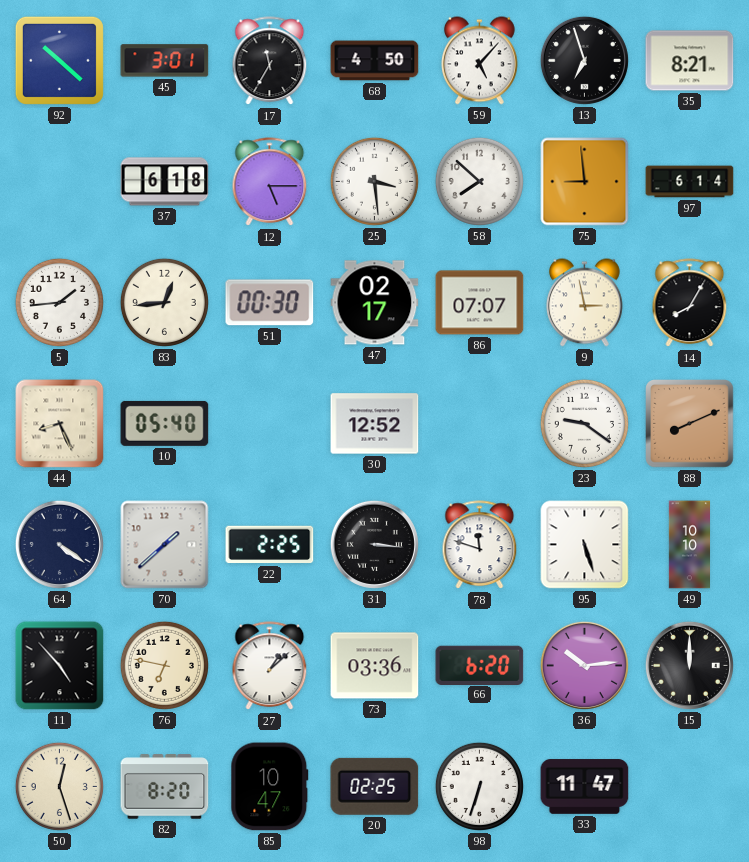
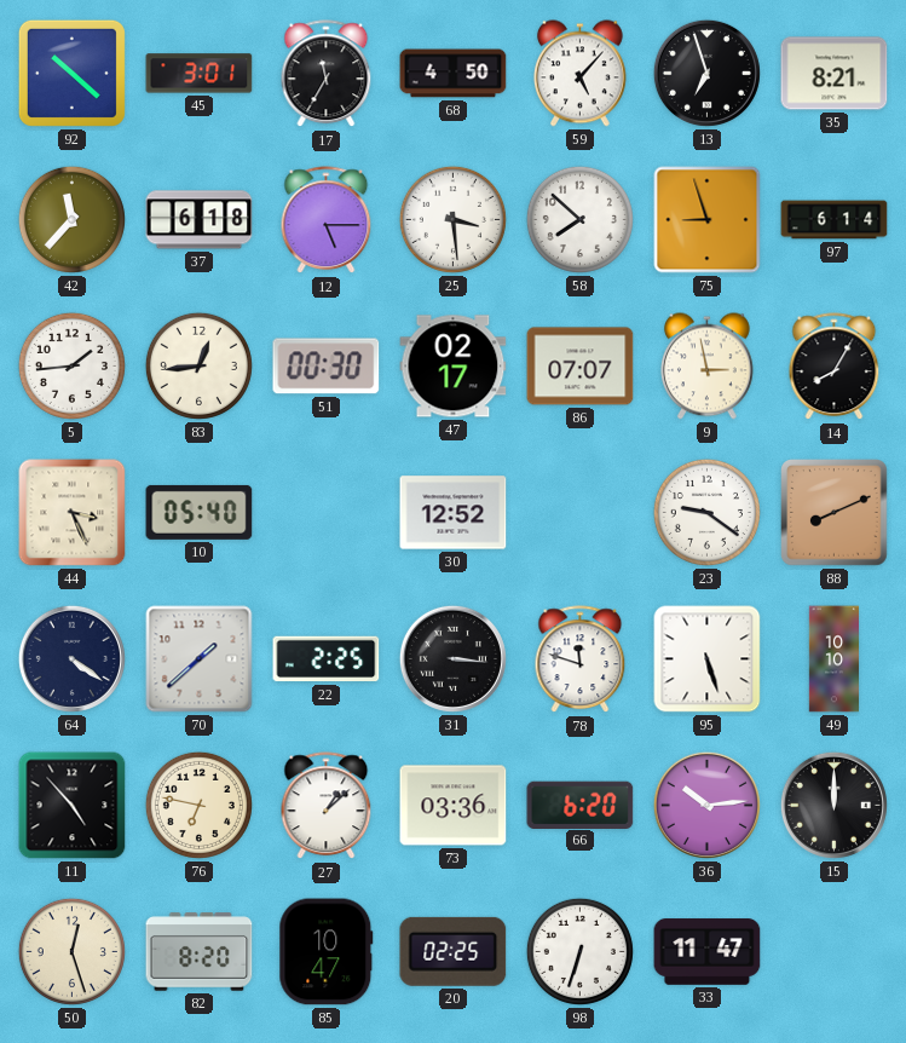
42: none -> 11:37 (71, 219)
75: 8:59 -> 8:57 (708, 220)
44: 8:26 -> 3:26 (73, 513)
